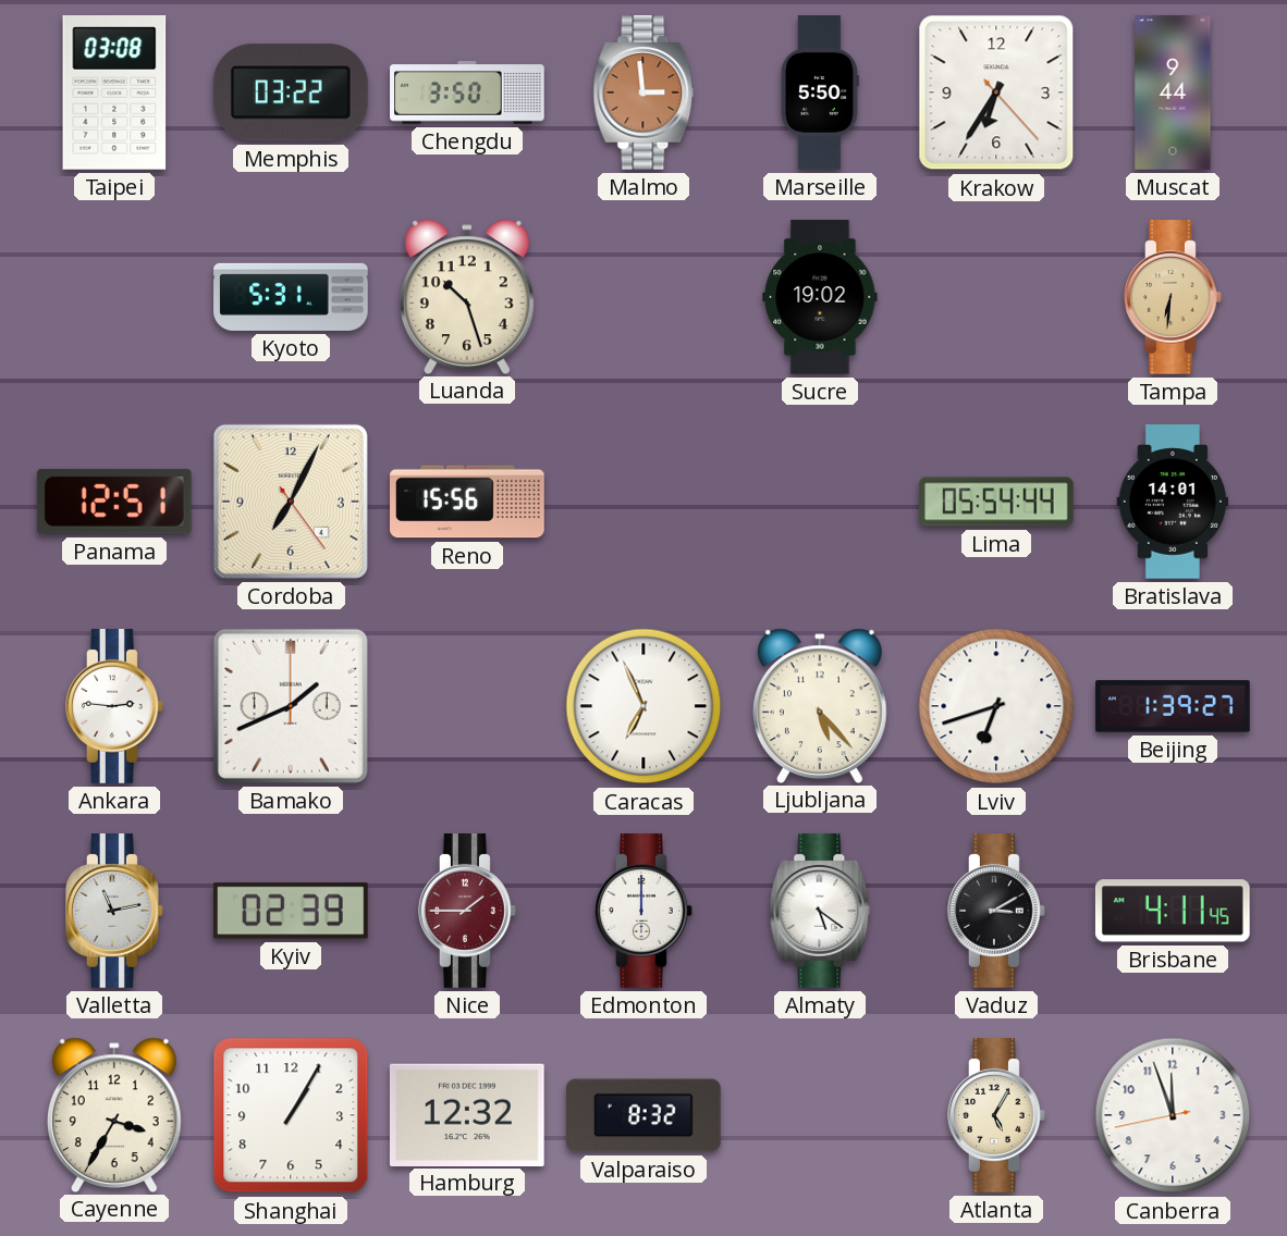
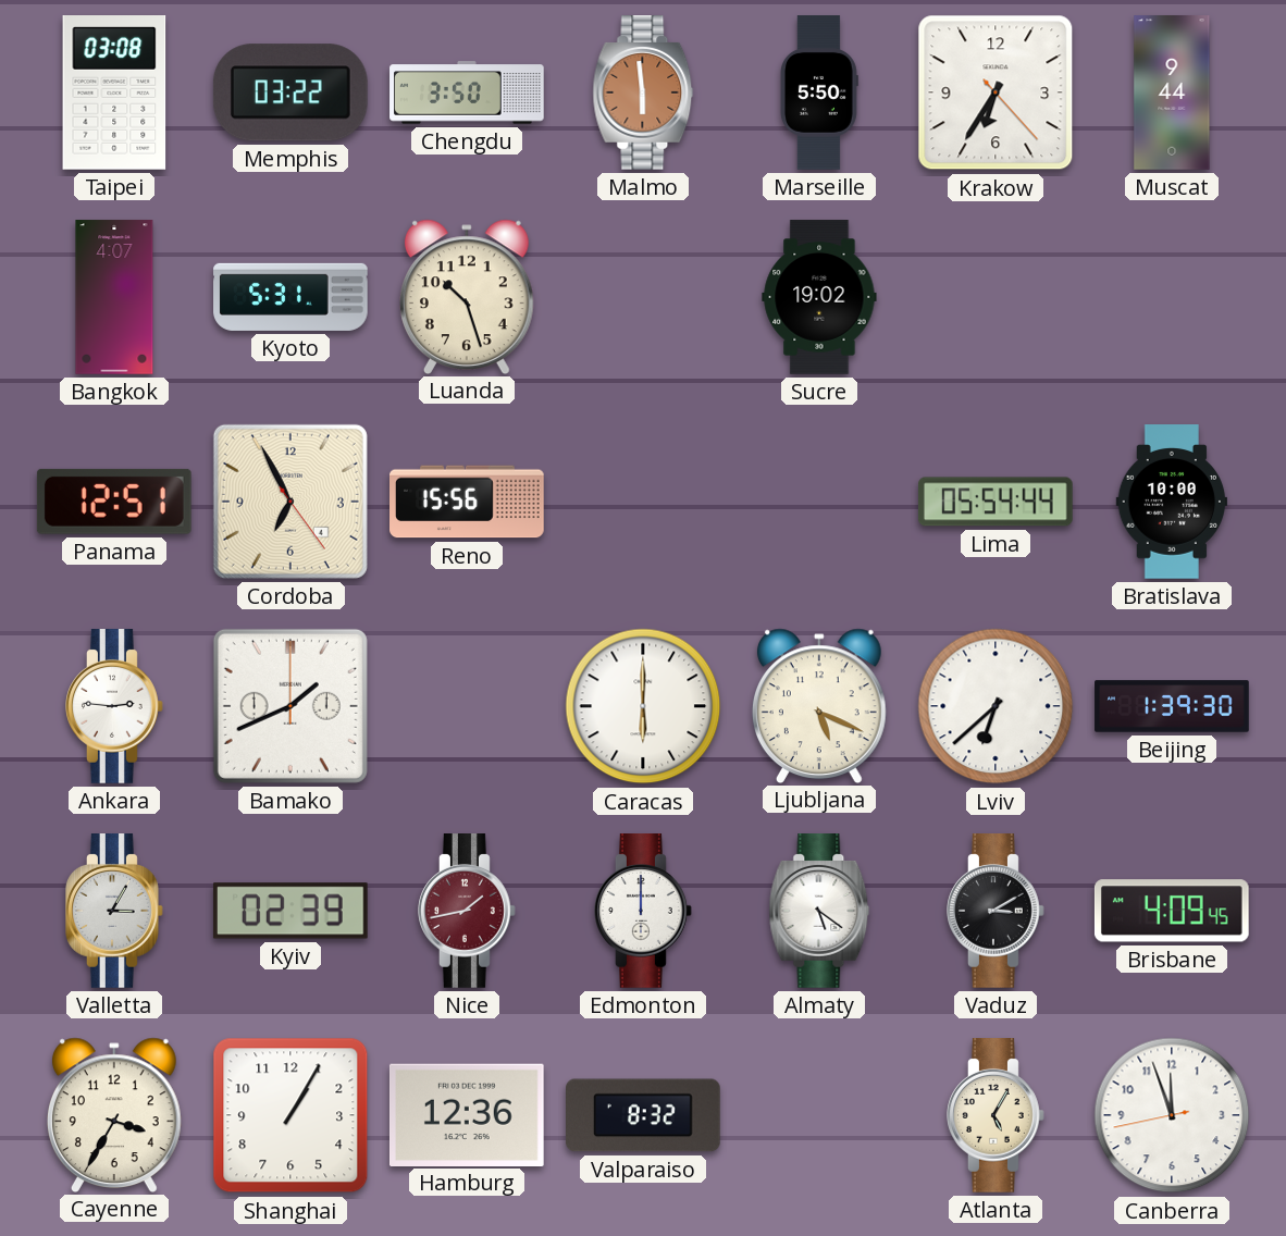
Malmo: 2:59 -> 5:59 (643, 94)
Bangkok: none -> 4:07 (114, 297)
Tampa: 6:31 -> none (1174, 298)
Cordoba: 7:04 -> 6:55 (290, 502)
Bratislava: 14:01 -> 10:00 (1171, 502)
Caracas: 6:56 -> 6:00 (643, 706)
Ljubljana: 5:23 -> 5:19 (819, 705)
Lviv: 6:42 -> 6:38 (996, 706)
Beijing: 1:39:27 -> 1:39:30 (1172, 706)
Valletta: 11:13 -> 3:05 (115, 912)
Nice: 1:45 -> 1:43 (468, 912)
Brisbane: 4:11 -> 4:09 (1172, 911)
Hamburg: 12:32 -> 12:36 (467, 1114)
